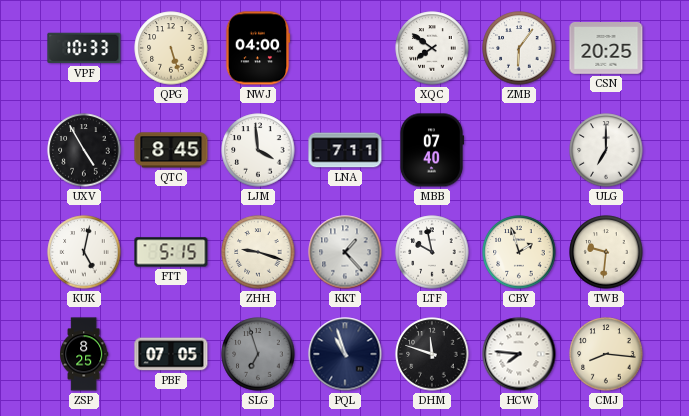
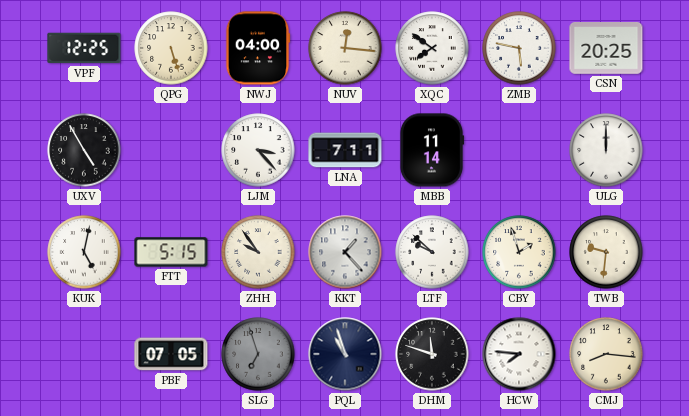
VPF: 10:33 -> 12:25 (84, 48)
NUV: none -> 12:16 (345, 48)
ZMB: 6:06 -> 5:47 (519, 48)
QTC: 8:45 -> none (171, 150)
LJM: 3:59 -> 3:23 (258, 150)
MBB: 07:40 -> 11:14 (432, 150)
ULG: 7:00 -> 12:00 (606, 150)
ZHH: 9:18 -> 9:54 (258, 252)
LTF: 9:58 -> 9:52 (432, 252)
ZSP: 8:25 -> none (84, 354)
